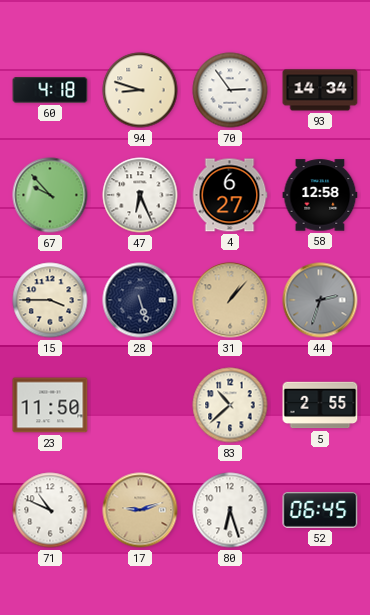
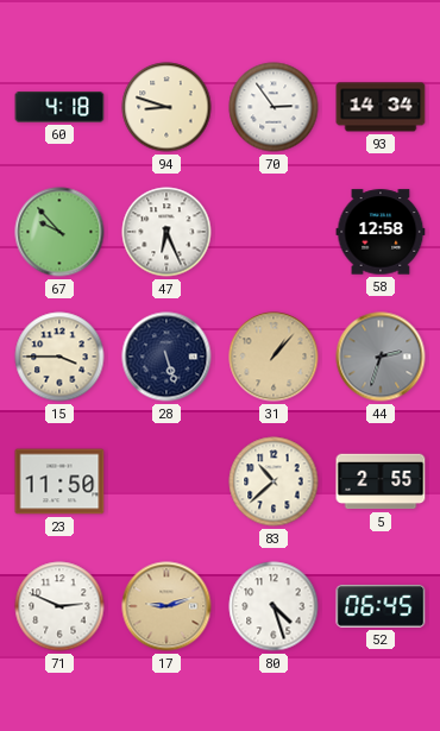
4: 6:27 -> none (230, 195)
71: 10:49 -> 2:49 (59, 606)
80: 6:27 -> 4:27 (274, 606)
